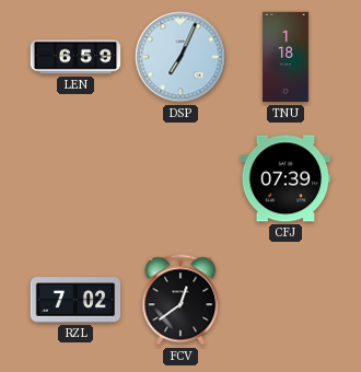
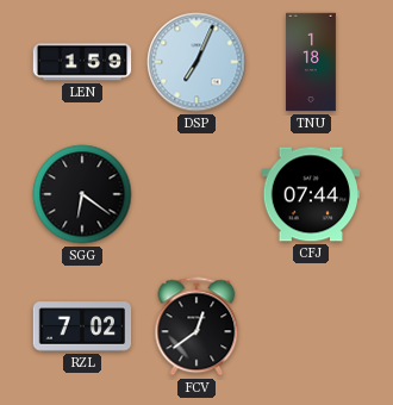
LEN: 6:59 -> 1:59 (82, 62)
SGG: none -> 6:21 (82, 194)
CFJ: 07:39 -> 07:44 (311, 194)
